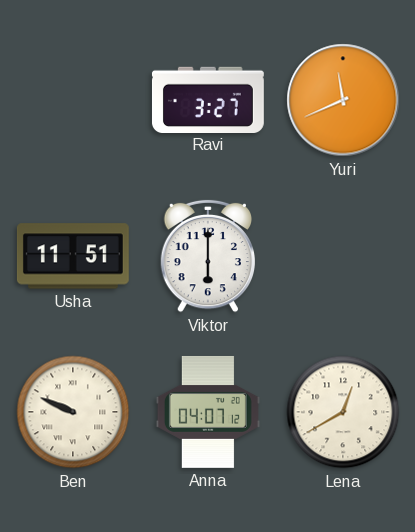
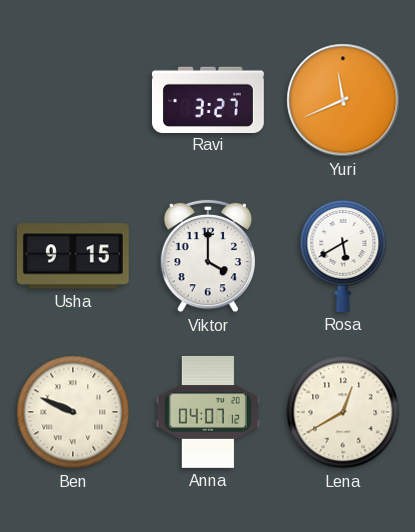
Usha: 11:51 -> 9:15 (73, 256)
Viktor: 6:00 -> 4:00 (207, 256)
Rosa: none -> 5:40 (343, 256)
